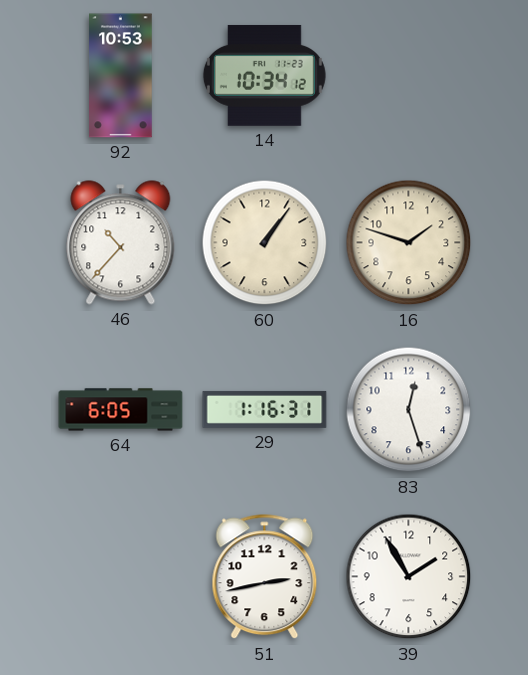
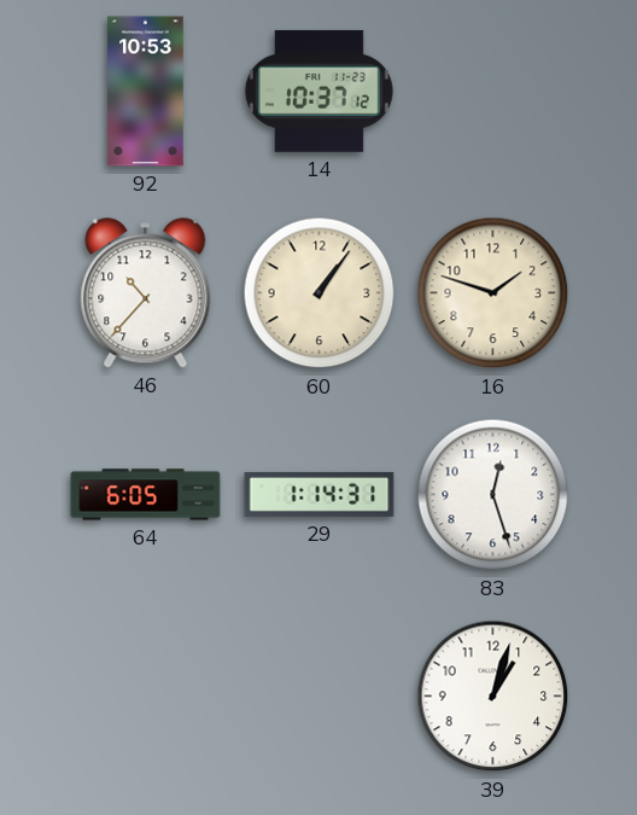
14: 10:34 -> 10:37 (318, 91)
29: 1:16 -> 1:14 (320, 494)
51: 2:43 -> none (265, 577)
39: 1:55 -> 1:03 (493, 697)
